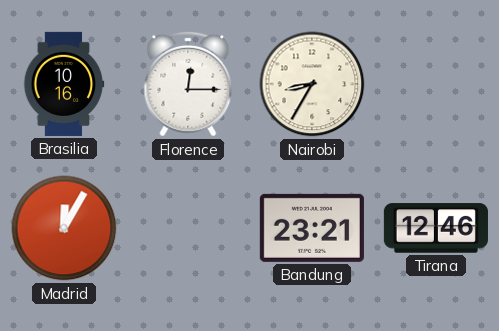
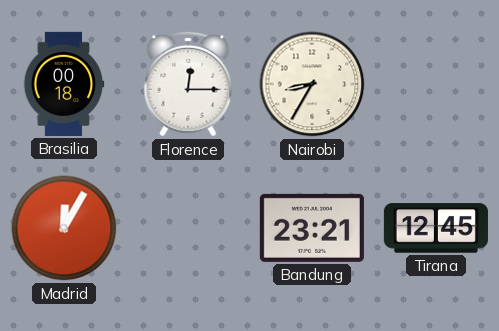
Brasilia: 10:16 -> 00:18 (64, 84)
Tirana: 12:46 -> 12:45 (436, 228)
